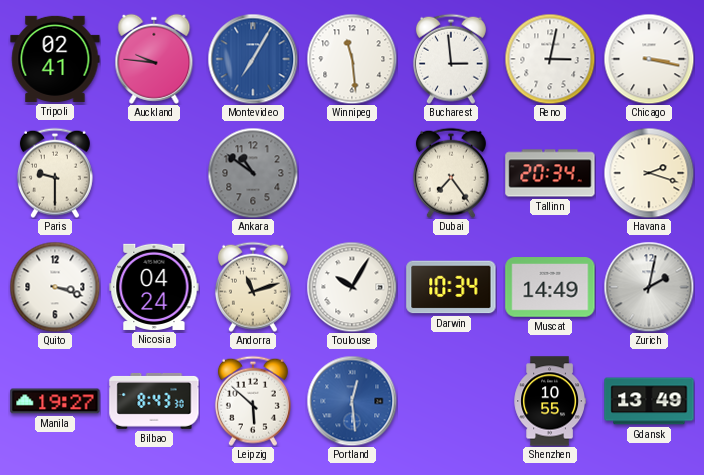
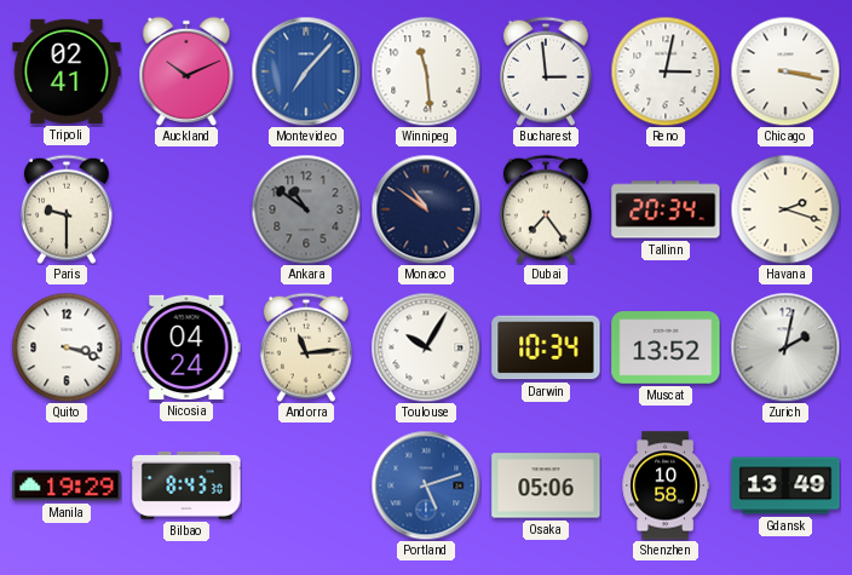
Auckland: 9:46 -> 10:11 (186, 71)
Montevideo: 7:05 -> 7:07 (306, 71)
Monaco: none -> 10:51 (426, 209)
Andorra: 11:12 -> 11:14 (306, 347)
Muscat: 14:49 -> 13:52 (666, 347)
Manila: 19:27 -> 19:29 (67, 485)
Leipzig: 5:52 -> none (253, 401)
Portland: 12:29 -> 5:12 (426, 485)
Osaka: none -> 05:06 (546, 485)
Shenzhen: 10:55 -> 10:58 (666, 485)
